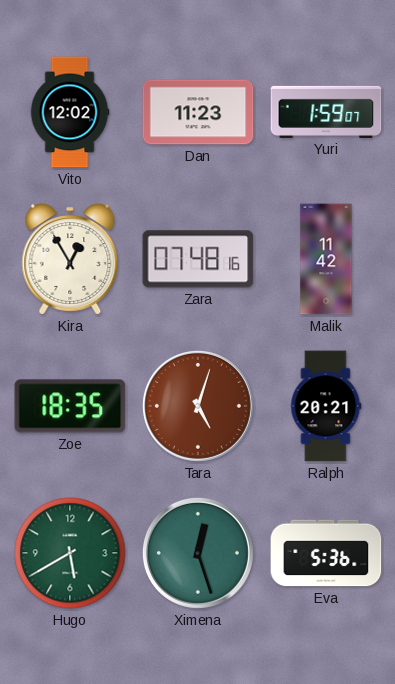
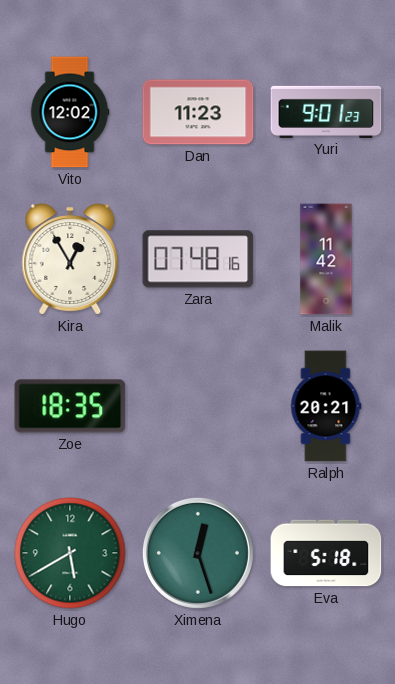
Yuri: 1:59 -> 9:01 (326, 112)
Tara: 5:03 -> none (198, 406)
Eva: 5:36 -> 5:18 (326, 553)
